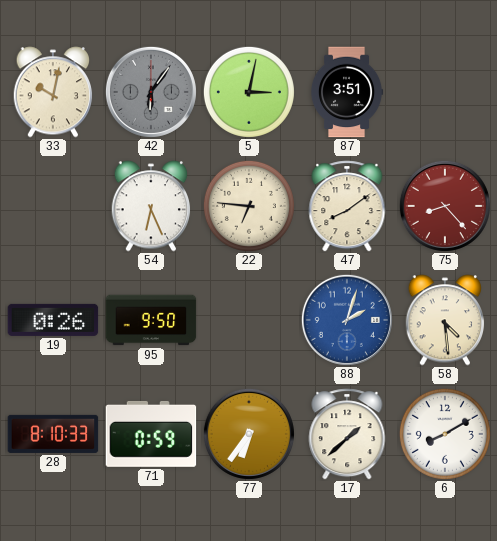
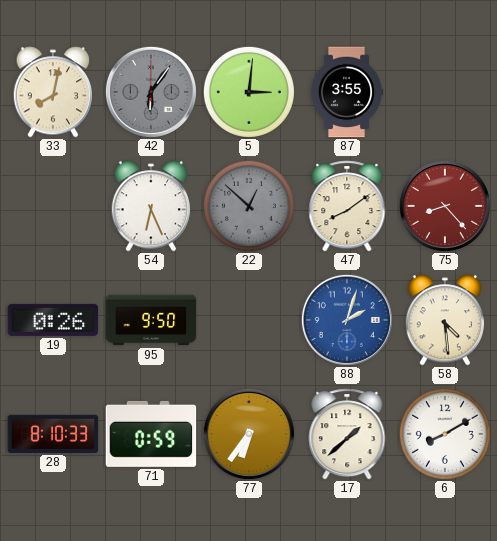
33: 10:02 -> 8:02 (53, 92)
5: 3:02 -> 3:01 (249, 92)
87: 3:51 -> 3:55 (347, 92)
22: 6:46 -> 12:52 (249, 206)
22 dial: cream -> grey (249, 206)
